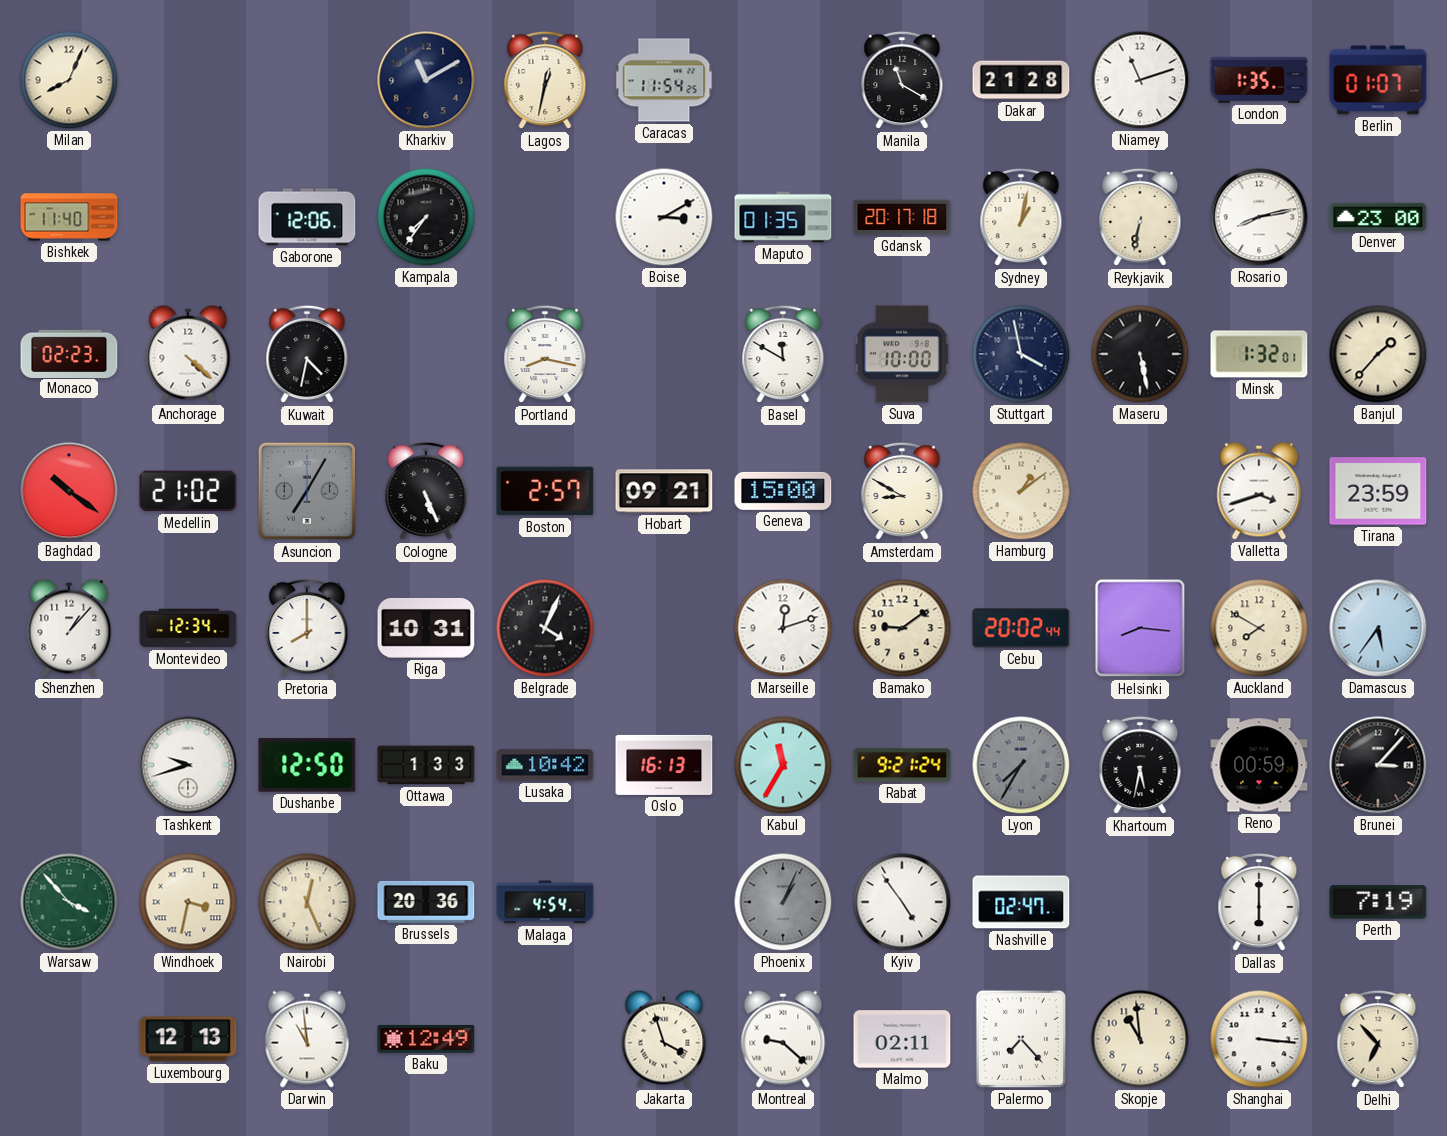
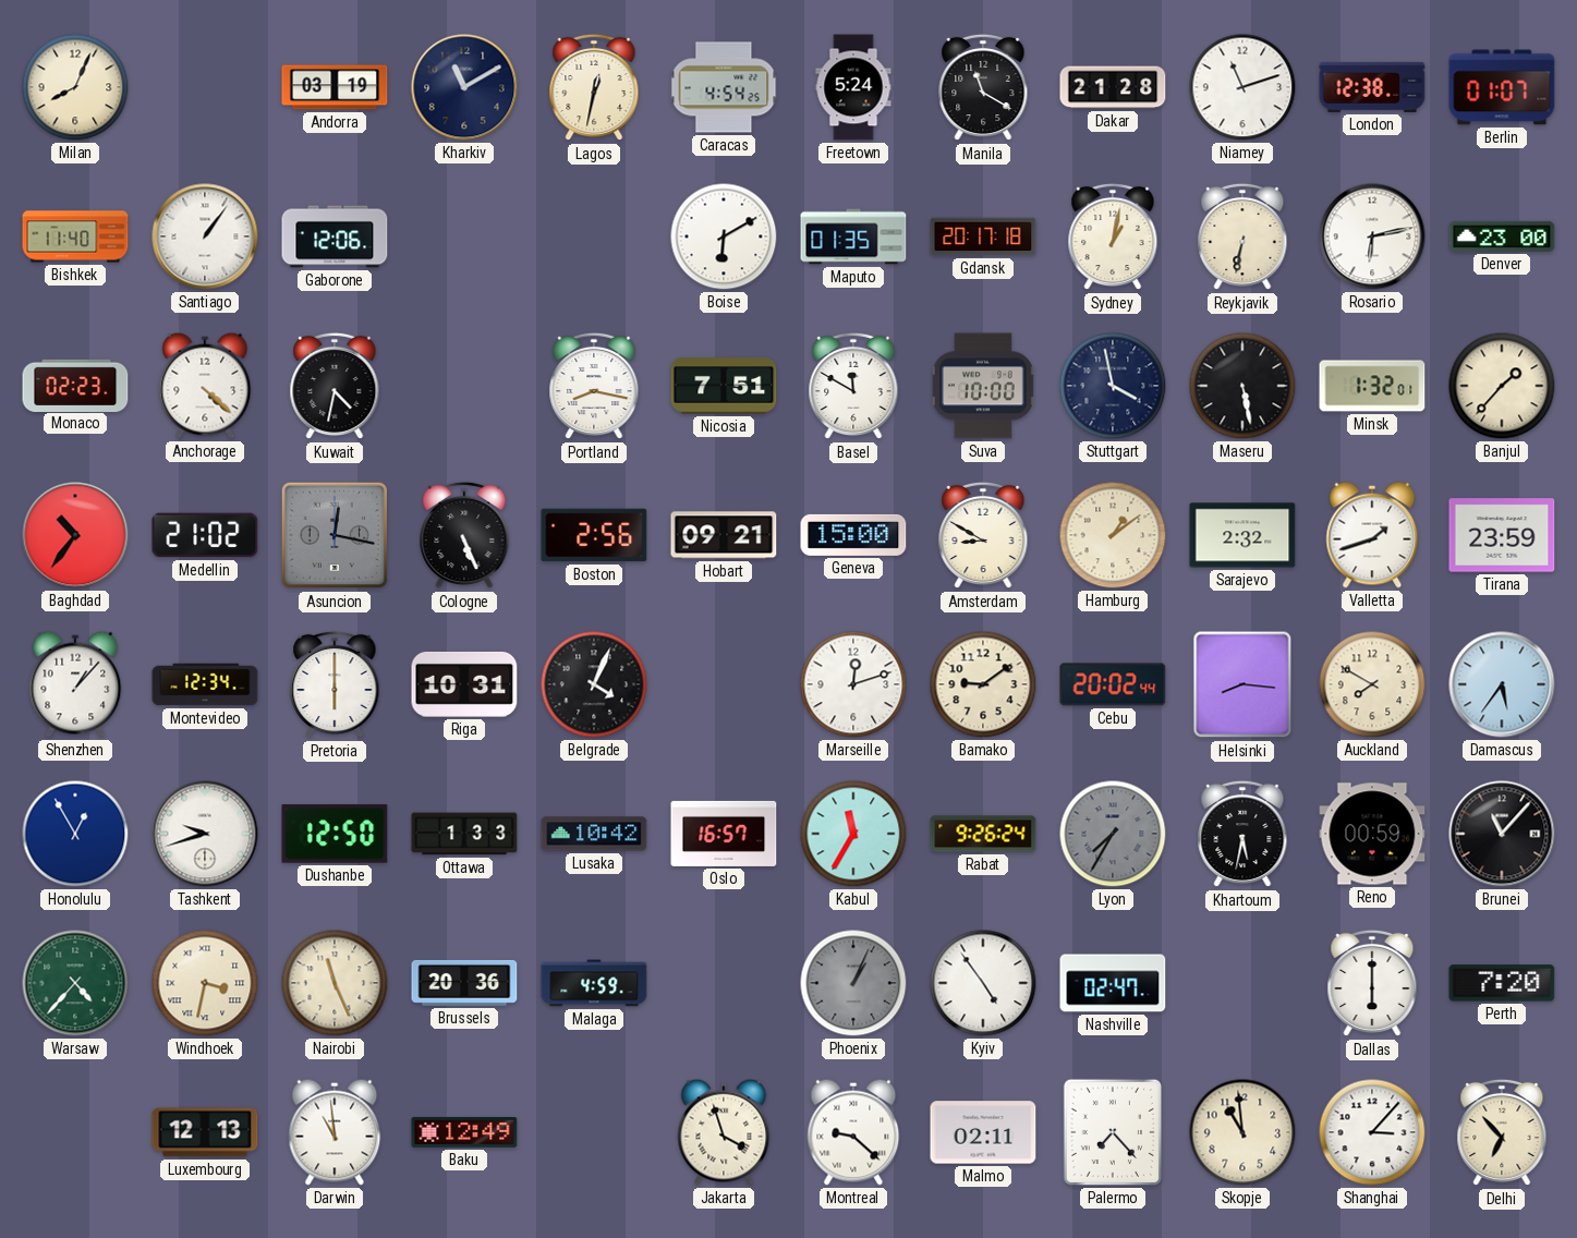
Andorra: none -> 03:19 (335, 87)
Caracas: 11:54 -> 4:54 (724, 87)
Freetown: none -> 5:24 (853, 87)
London: 1:35 -> 12:38 (1372, 87)
Santiago: none -> 1:06 (205, 236)
Kampala: 7:36 -> none (426, 217)
Boise: 3:10 -> 6:10 (724, 236)
Rosario: 8:13 -> 6:13 (1372, 236)
Nicosia: none -> 7:51 (724, 386)
Baghdad: 10:21 -> 10:36 (75, 535)
Asuncion: 7:05 -> 12:17 (335, 535)
Boston: 2:57 -> 2:56 (594, 535)
Sarajevo: none -> 2:32 (1242, 535)
Valletta: 3:42 -> 1:42 (1372, 535)
Pretoria: 8:00 -> 6:00 (335, 684)
Honolulu: none -> 12:55 (75, 834)
Oslo: 16:13 -> 16:57 (724, 834)
Rabat: 9:21 -> 9:26 (983, 834)
Brunei: 3:07 -> 11:07 (1502, 834)
Warsaw: 3:53 -> 4:37 (75, 983)
Nairobi: 12:26 -> 11:26 (335, 983)
Malaga: 4:54 -> 4:59 (594, 983)
Perth: 7:19 -> 7:20 (1502, 983)
Shanghai: 3:16 -> 3:07 (1372, 1132)
